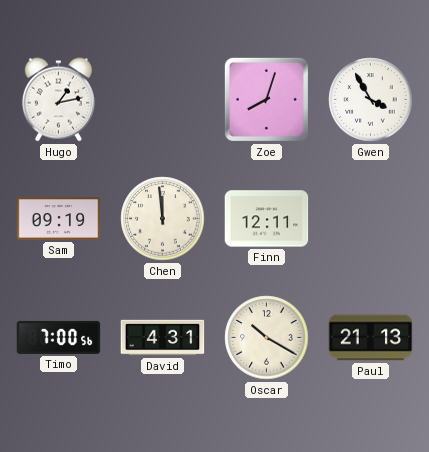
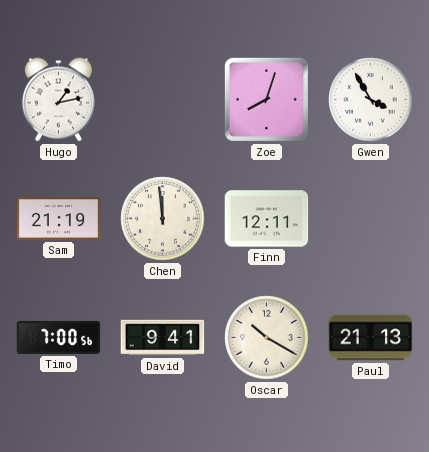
Sam: 09:19 -> 21:19 (59, 219)
David: 4:31 -> 9:41 (163, 338)
